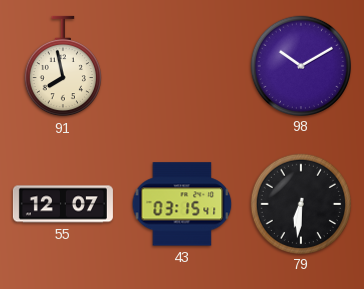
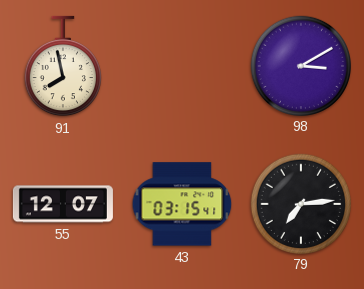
98: 10:10 -> 3:10 (300, 65)
79: 6:31 -> 7:14 (300, 203)
